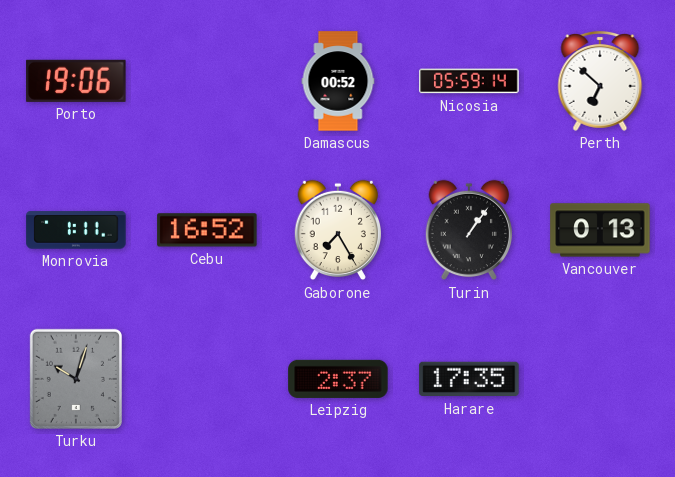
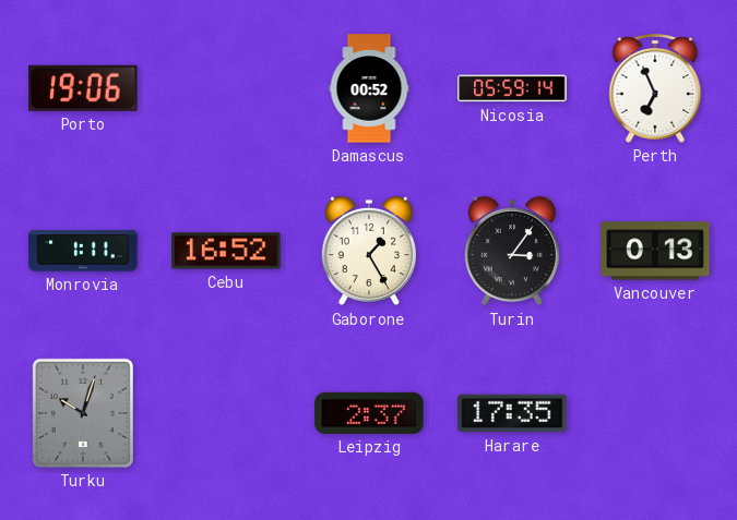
Perth: 6:52 -> 6:56 (655, 88)
Gaborone: 7:25 -> 1:25 (368, 251)
Turin: 1:06 -> 3:06 (511, 251)
